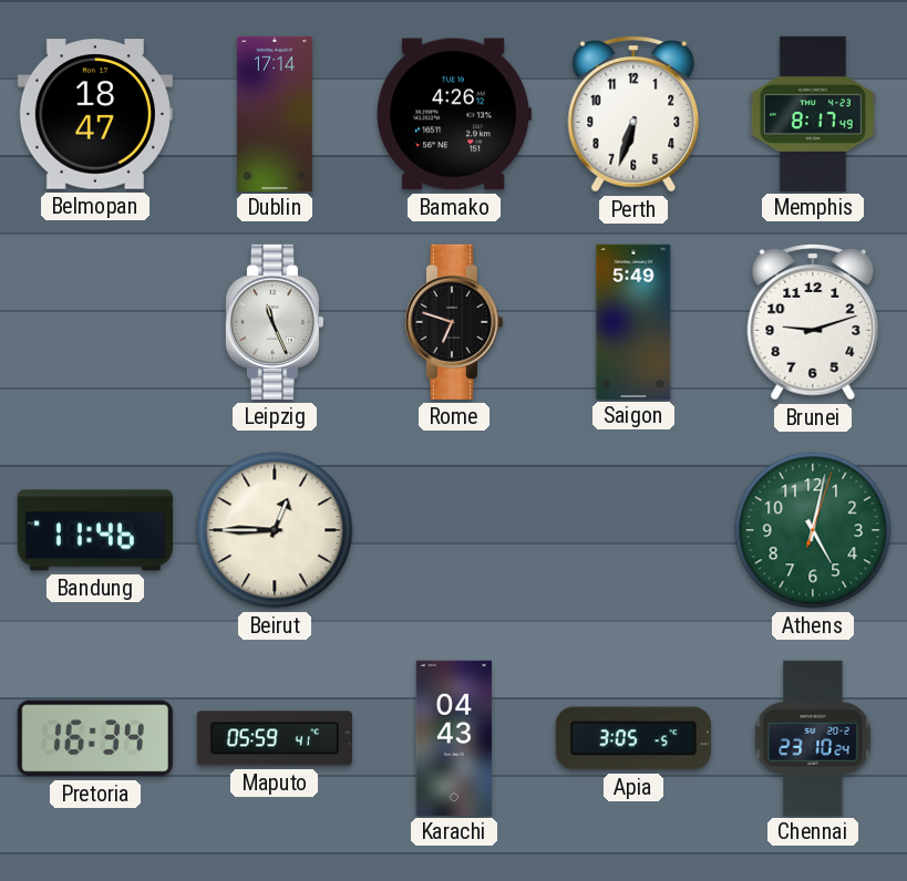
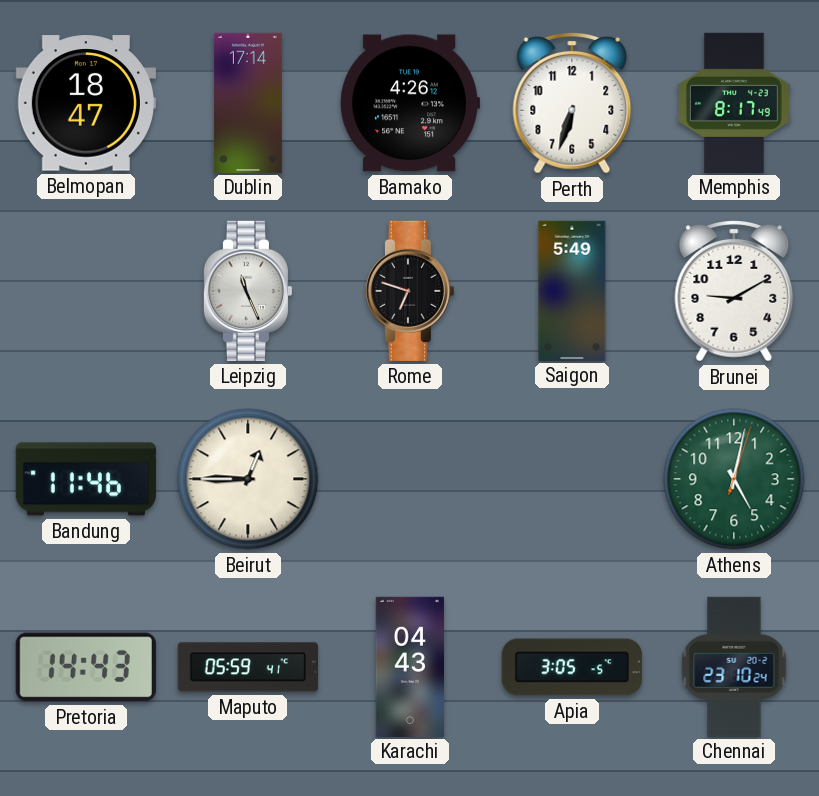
Brunei: 9:12 -> 9:10 (734, 292)
Pretoria: 16:34 -> 14:43 (86, 667)
